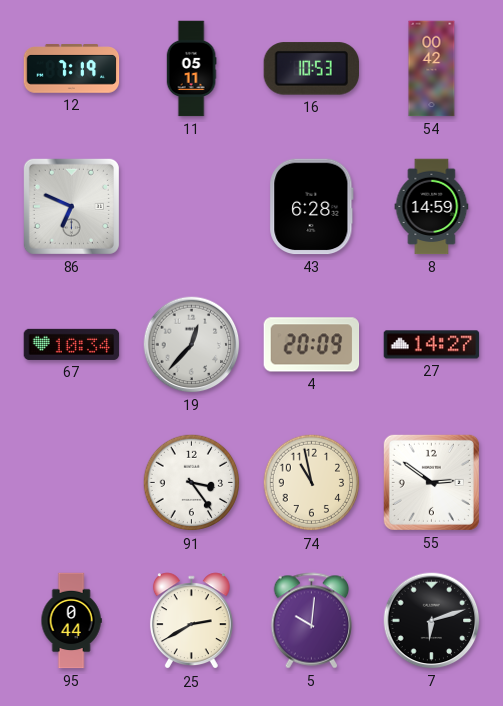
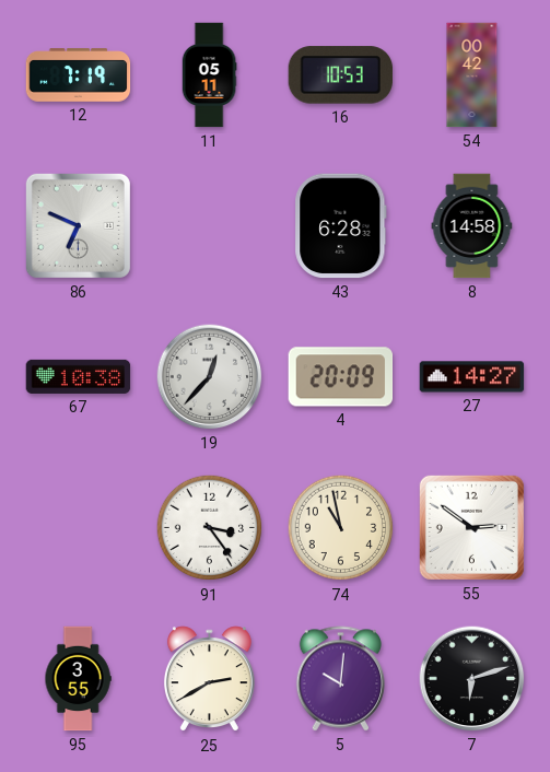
8: 14:59 -> 14:58 (472, 226)
67: 10:34 -> 10:38 (79, 376)
95: 0:44 -> 3:55 (78, 679)
